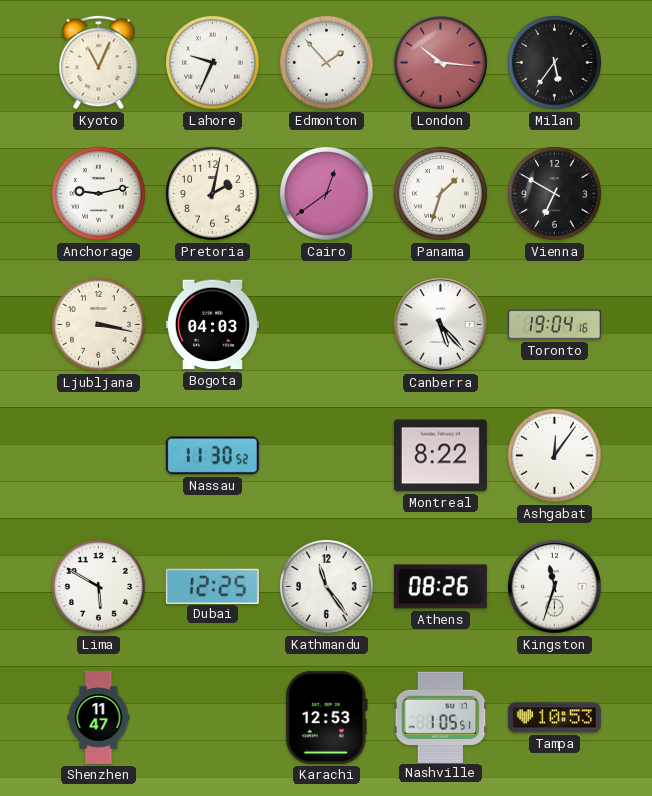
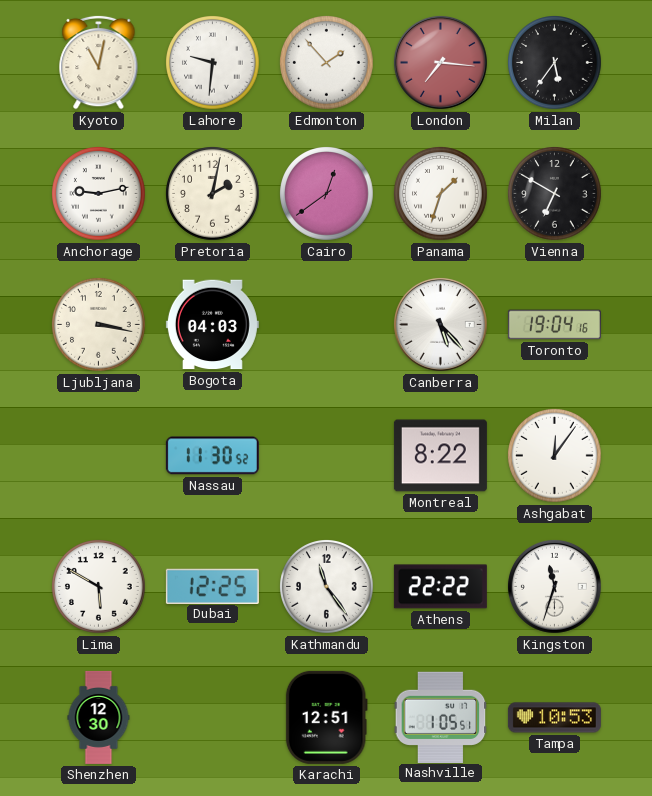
Kyoto: 11:04 -> 11:02 (99, 62)
Lahore: 9:34 -> 9:31 (213, 63)
London: 10:16 -> 7:16 (440, 62)
Athens: 08:26 -> 22:22 (440, 587)
Shenzhen: 11:47 -> 12:30 (99, 717)
Karachi: 12:53 -> 12:51 (326, 717)
